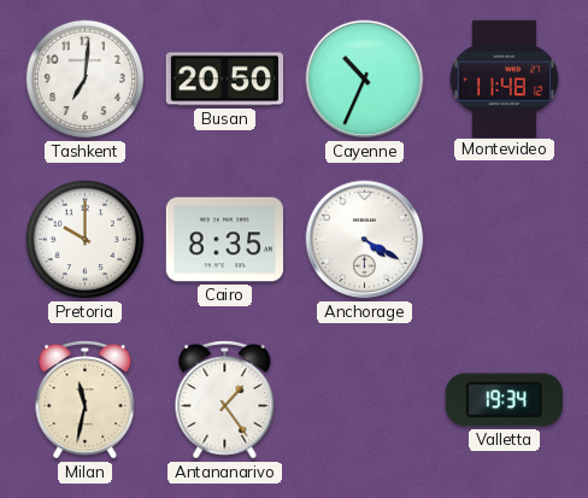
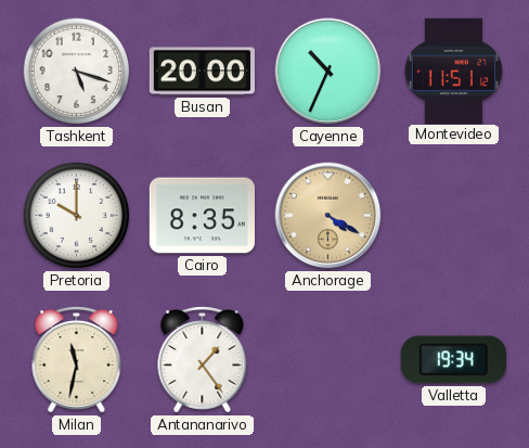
Tashkent: 7:01 -> 5:18 (77, 72)
Busan: 20:50 -> 20:00 (202, 72)
Montevideo: 11:48 -> 11:51 (453, 71)
Anchorage dial: white -> champagne (328, 216)
